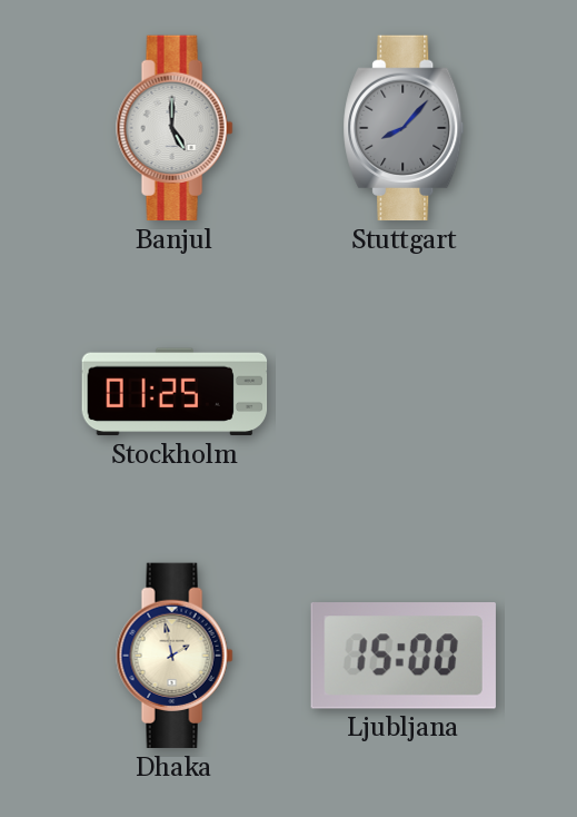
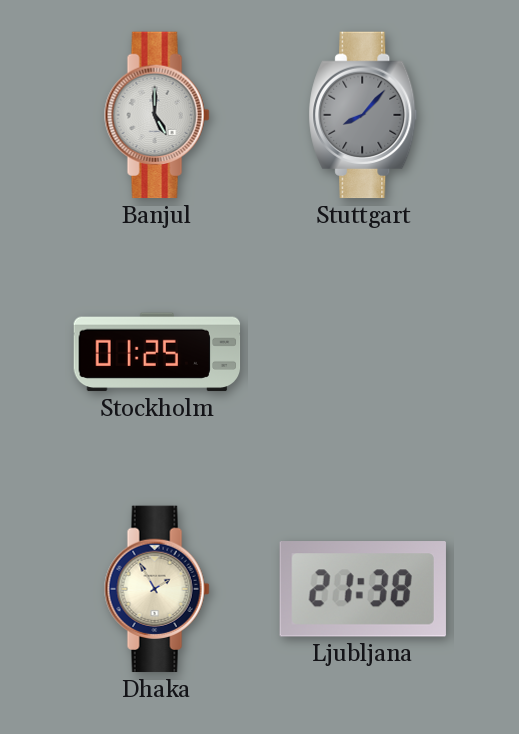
Dhaka: 1:58 -> 1:55 (157, 589)
Ljubljana: 15:00 -> 21:38 (363, 589)
